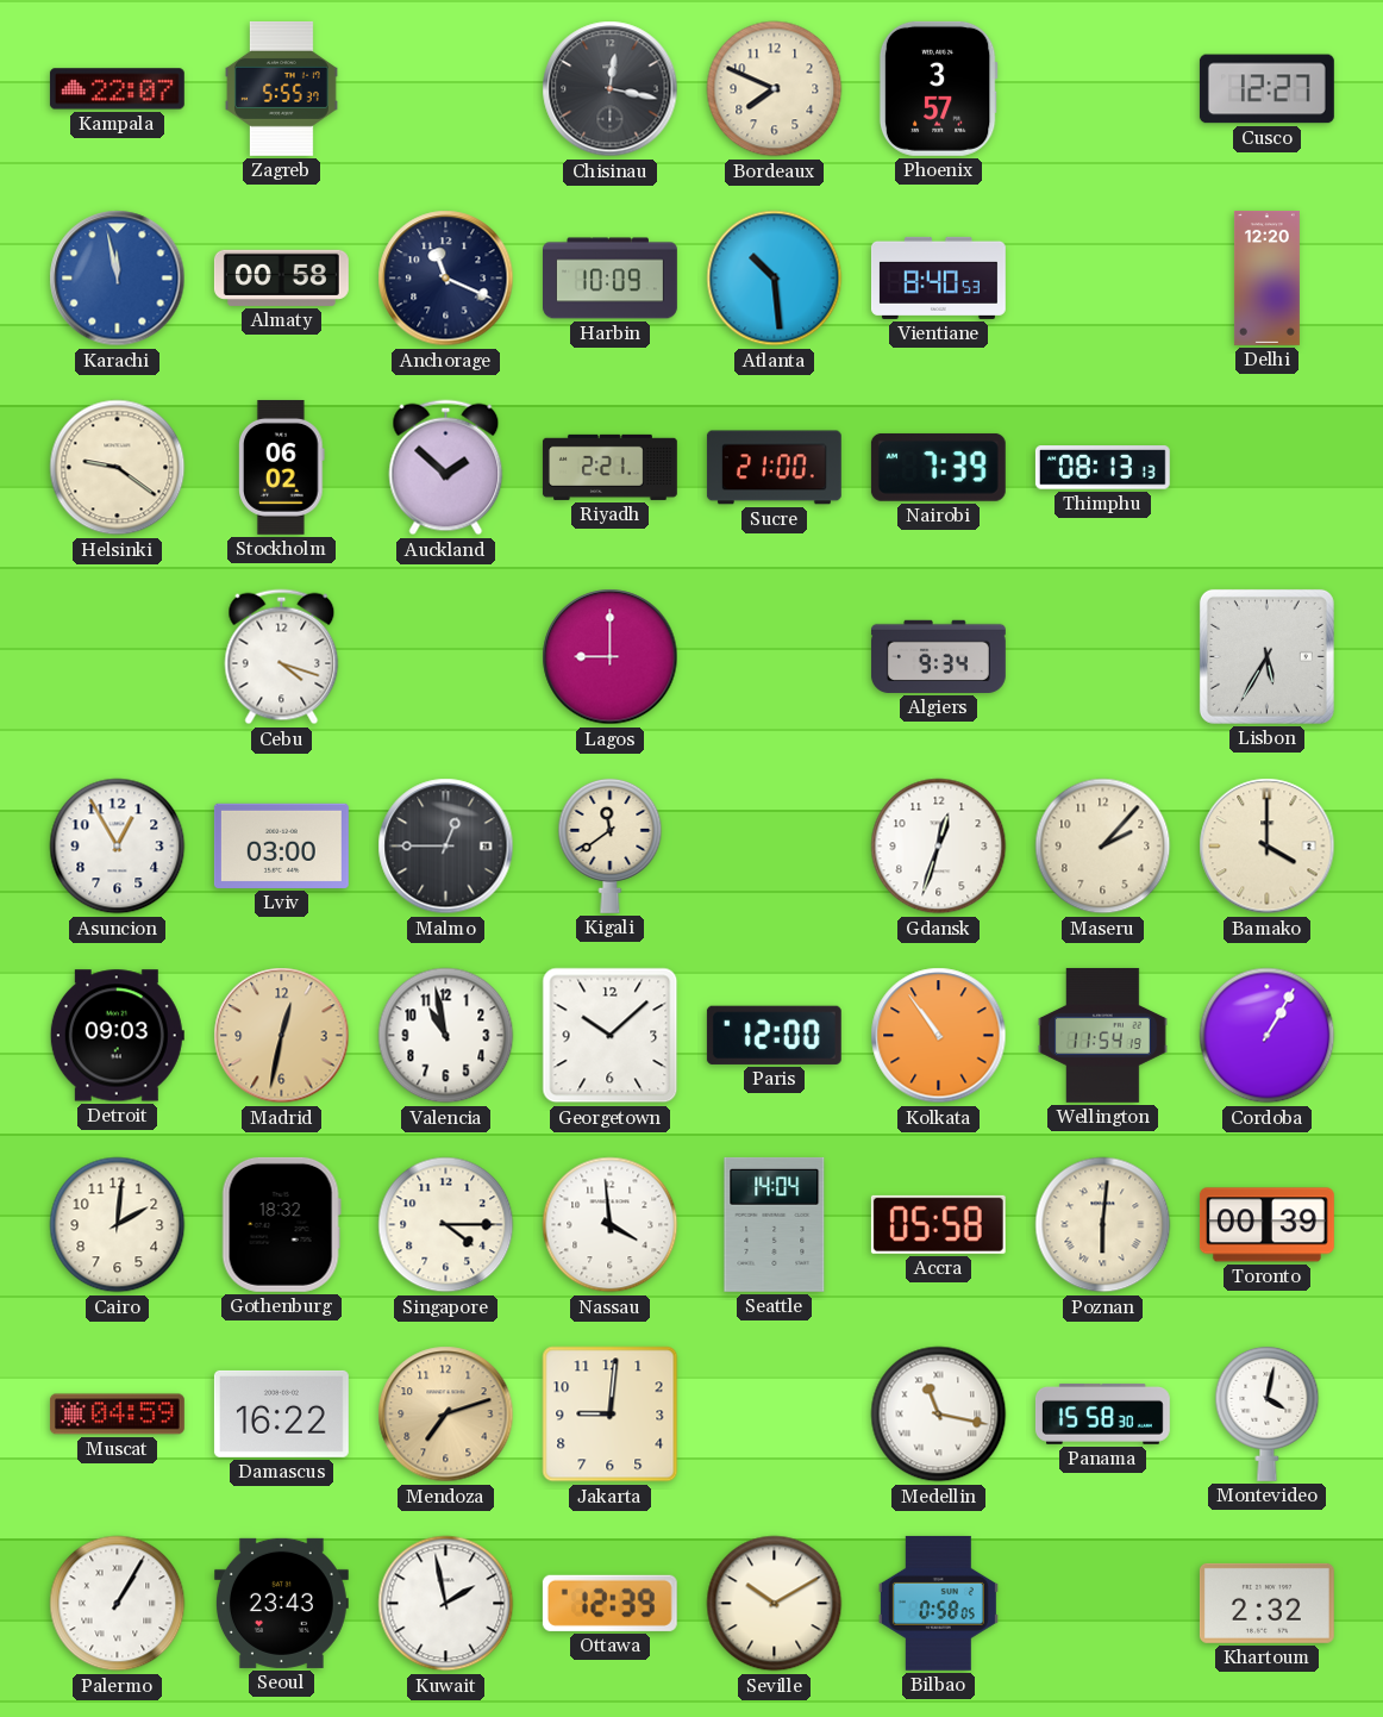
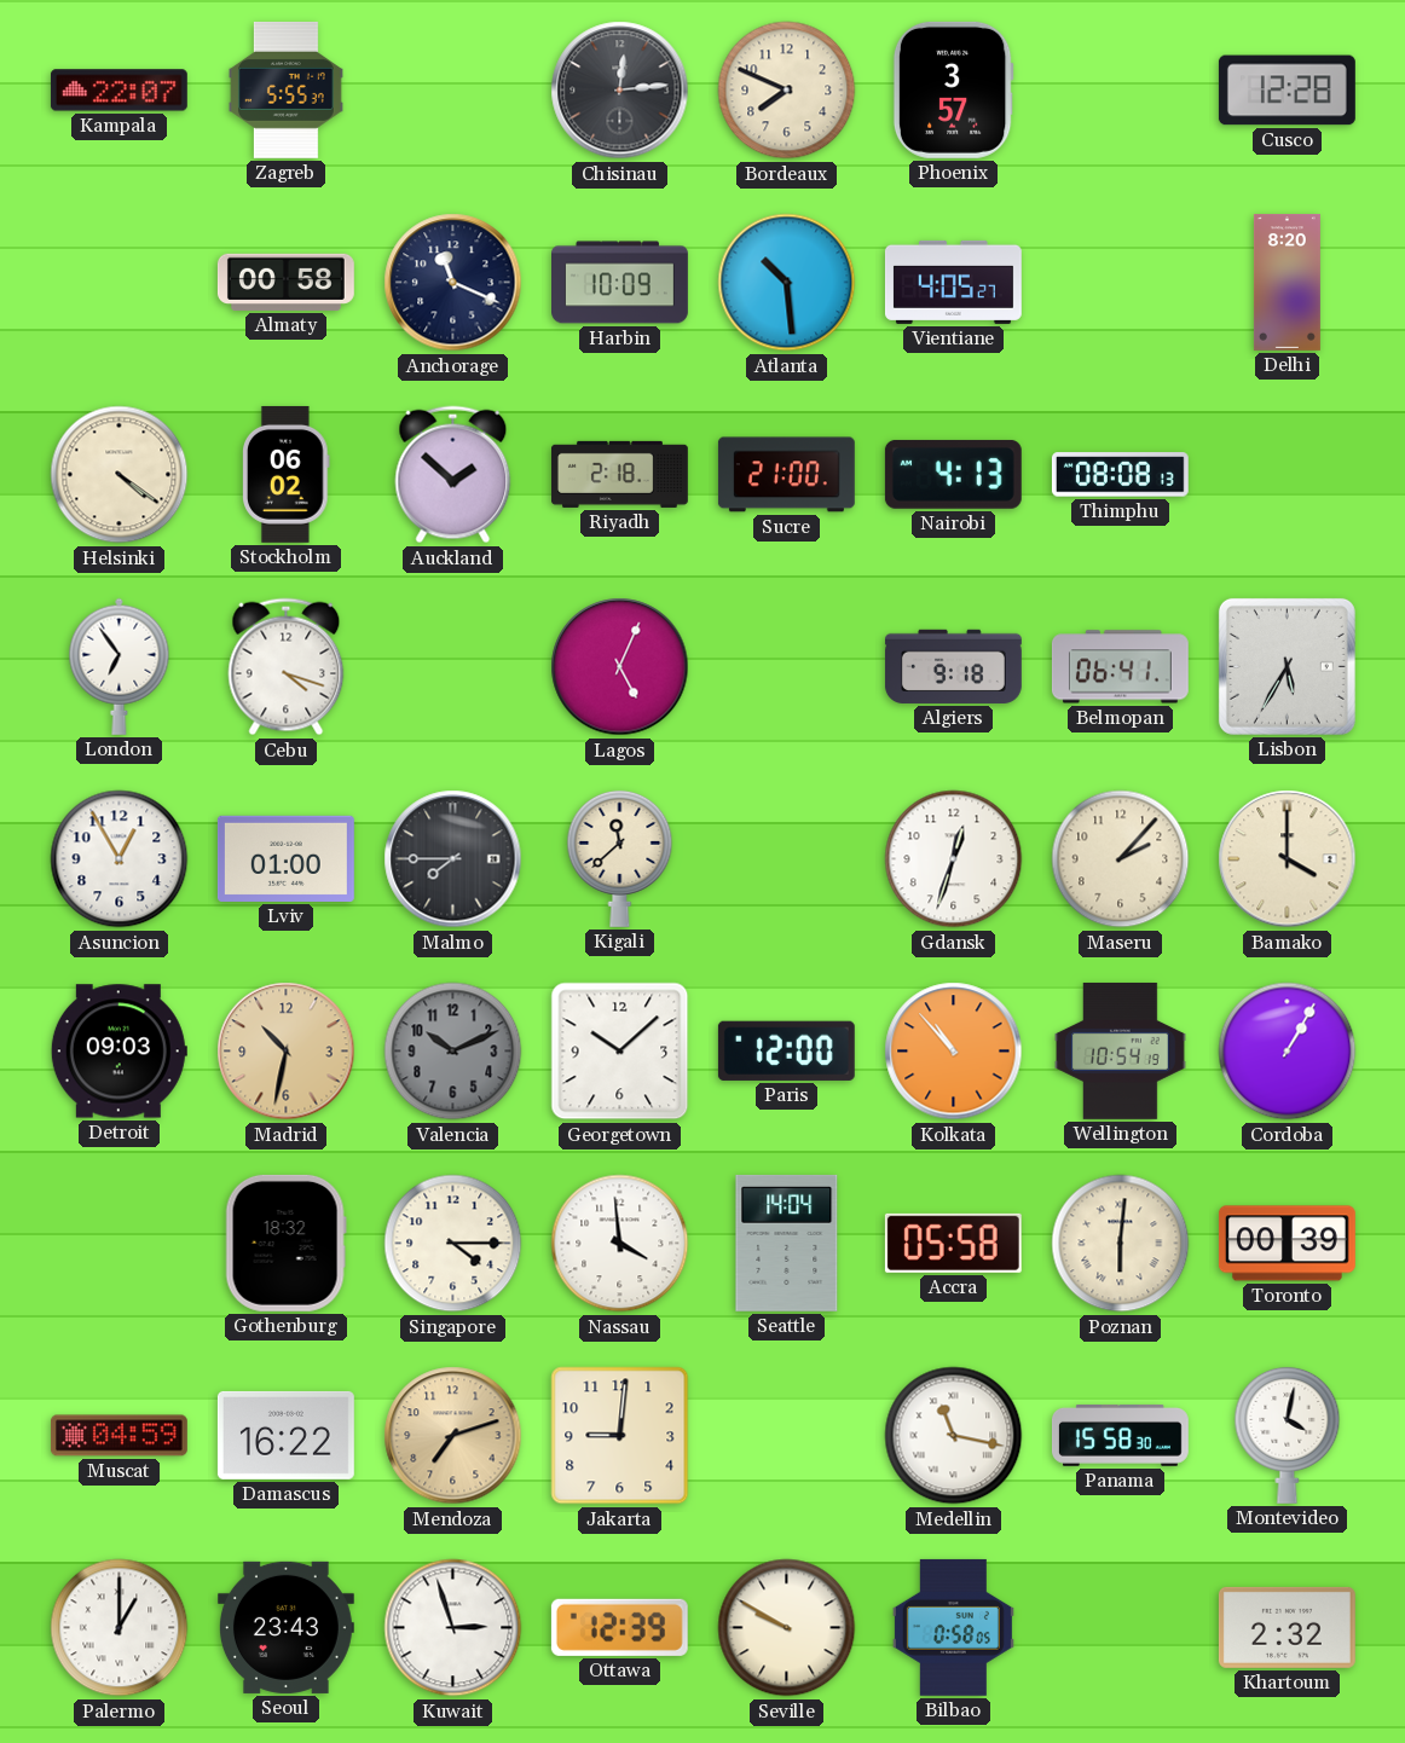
Chisinau: 12:17 -> 12:14 (620, 91)
Cusco: 12:27 -> 12:28 (1287, 91)
Karachi: 11:58 -> none (118, 279)
Vientiane: 8:40 -> 4:05 (953, 282)
Delhi: 12:20 -> 8:20 (1287, 283)
Helsinki: 9:21 -> 4:21 (120, 475)
Riyadh: 2:21 -> 2:18 (619, 474)
Nairobi: 7:39 -> 4:13 (953, 474)
Thimphu: 08:13 -> 08:08 (1120, 475)
London: none -> 6:54 (120, 666)
Lagos: 9:00 -> 5:04 (620, 667)
Algiers: 9:34 -> 9:18 (953, 666)
Belmopan: none -> 06:41 (1120, 667)
Lviv: 03:00 -> 01:00 (285, 858)
Malmo: 12:45 -> 7:45 (453, 859)
Kigali: 11:39 -> 11:38 (620, 858)
Madrid: 12:32 -> 10:32 (287, 1052)
Valencia: 10:58 -> 10:11 (453, 1052)
Valencia dial: white -> grey (453, 1052)
Kolkata: 10:54 -> 10:53 (954, 1052)
Wellington: 11:54 -> 10:54 (1121, 1050)
Cairo: 2:01 -> none (118, 1225)
Palermo: 1:05 -> 1:00 (120, 1628)
Kuwait: 1:58 -> 2:57 (453, 1628)
Seville: 10:10 -> 9:50 (787, 1628)
